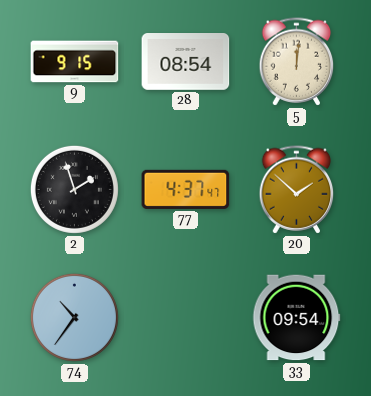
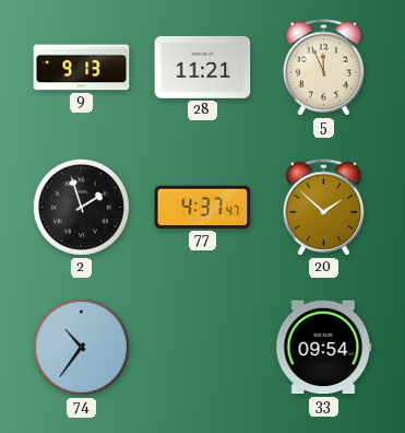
9: 9:15 -> 9:13 (82, 68)
28: 08:54 -> 11:21 (203, 68)
5: 12:01 -> 11:56 (324, 68)
